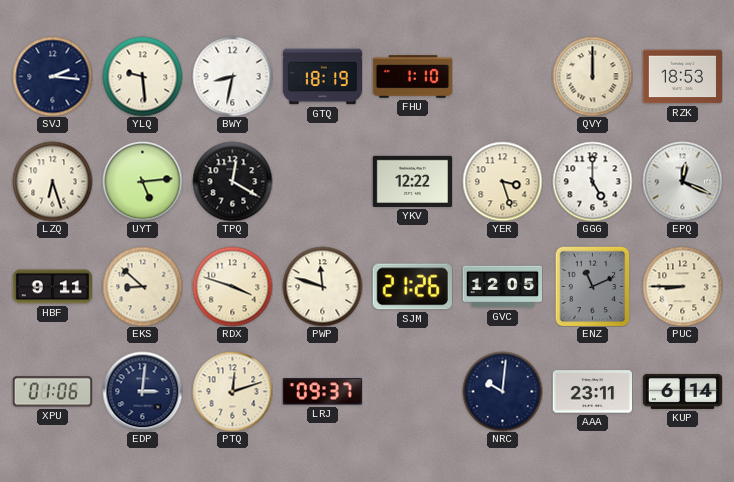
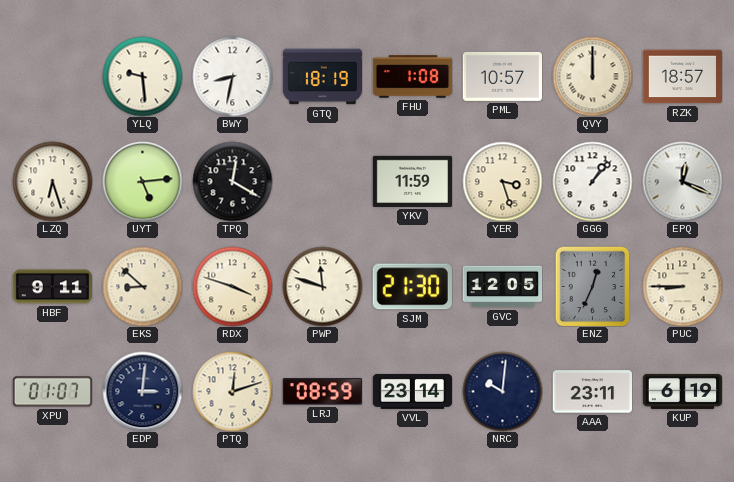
SVJ: 2:16 -> none (52, 76)
FHU: 1:10 -> 1:08 (412, 77)
PML: none -> 10:57 (502, 76)
RZK: 18:53 -> 18:57 (682, 77)
YKV: 12:22 -> 11:59 (412, 181)
GGG: 5:00 -> 1:07 (592, 181)
SJM: 21:26 -> 21:30 (412, 287)
ENZ: 11:11 -> 12:34 (593, 286)
XPU: 01:06 -> 01:07 (52, 392)
LRJ: 09:37 -> 08:59 (322, 392)
VVL: none -> 23:14 (412, 391)
KUP: 6:14 -> 6:19 (682, 391)
